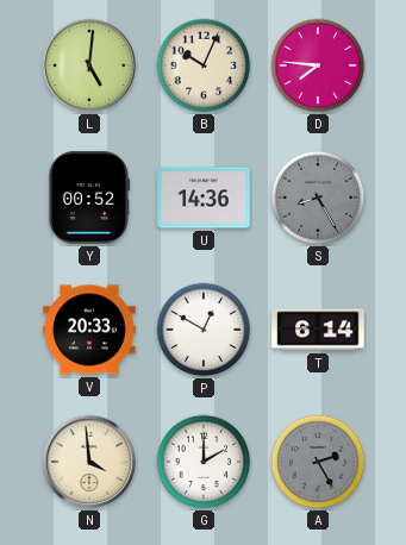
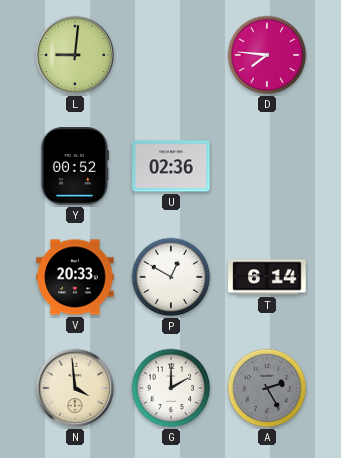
L: 5:01 -> 9:01 (75, 55)
B: 10:04 -> none (204, 65)
U: 14:36 -> 02:36 (171, 166)
S: 8:25 -> none (318, 198)
